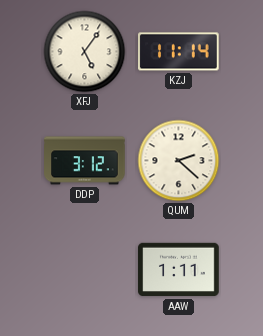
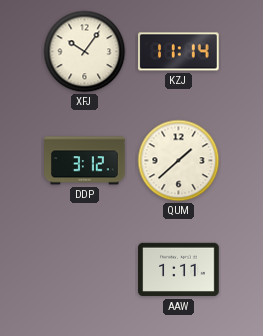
XFJ: 5:06 -> 10:06 (85, 52)
QUM: 2:22 -> 1:38 (179, 161)
